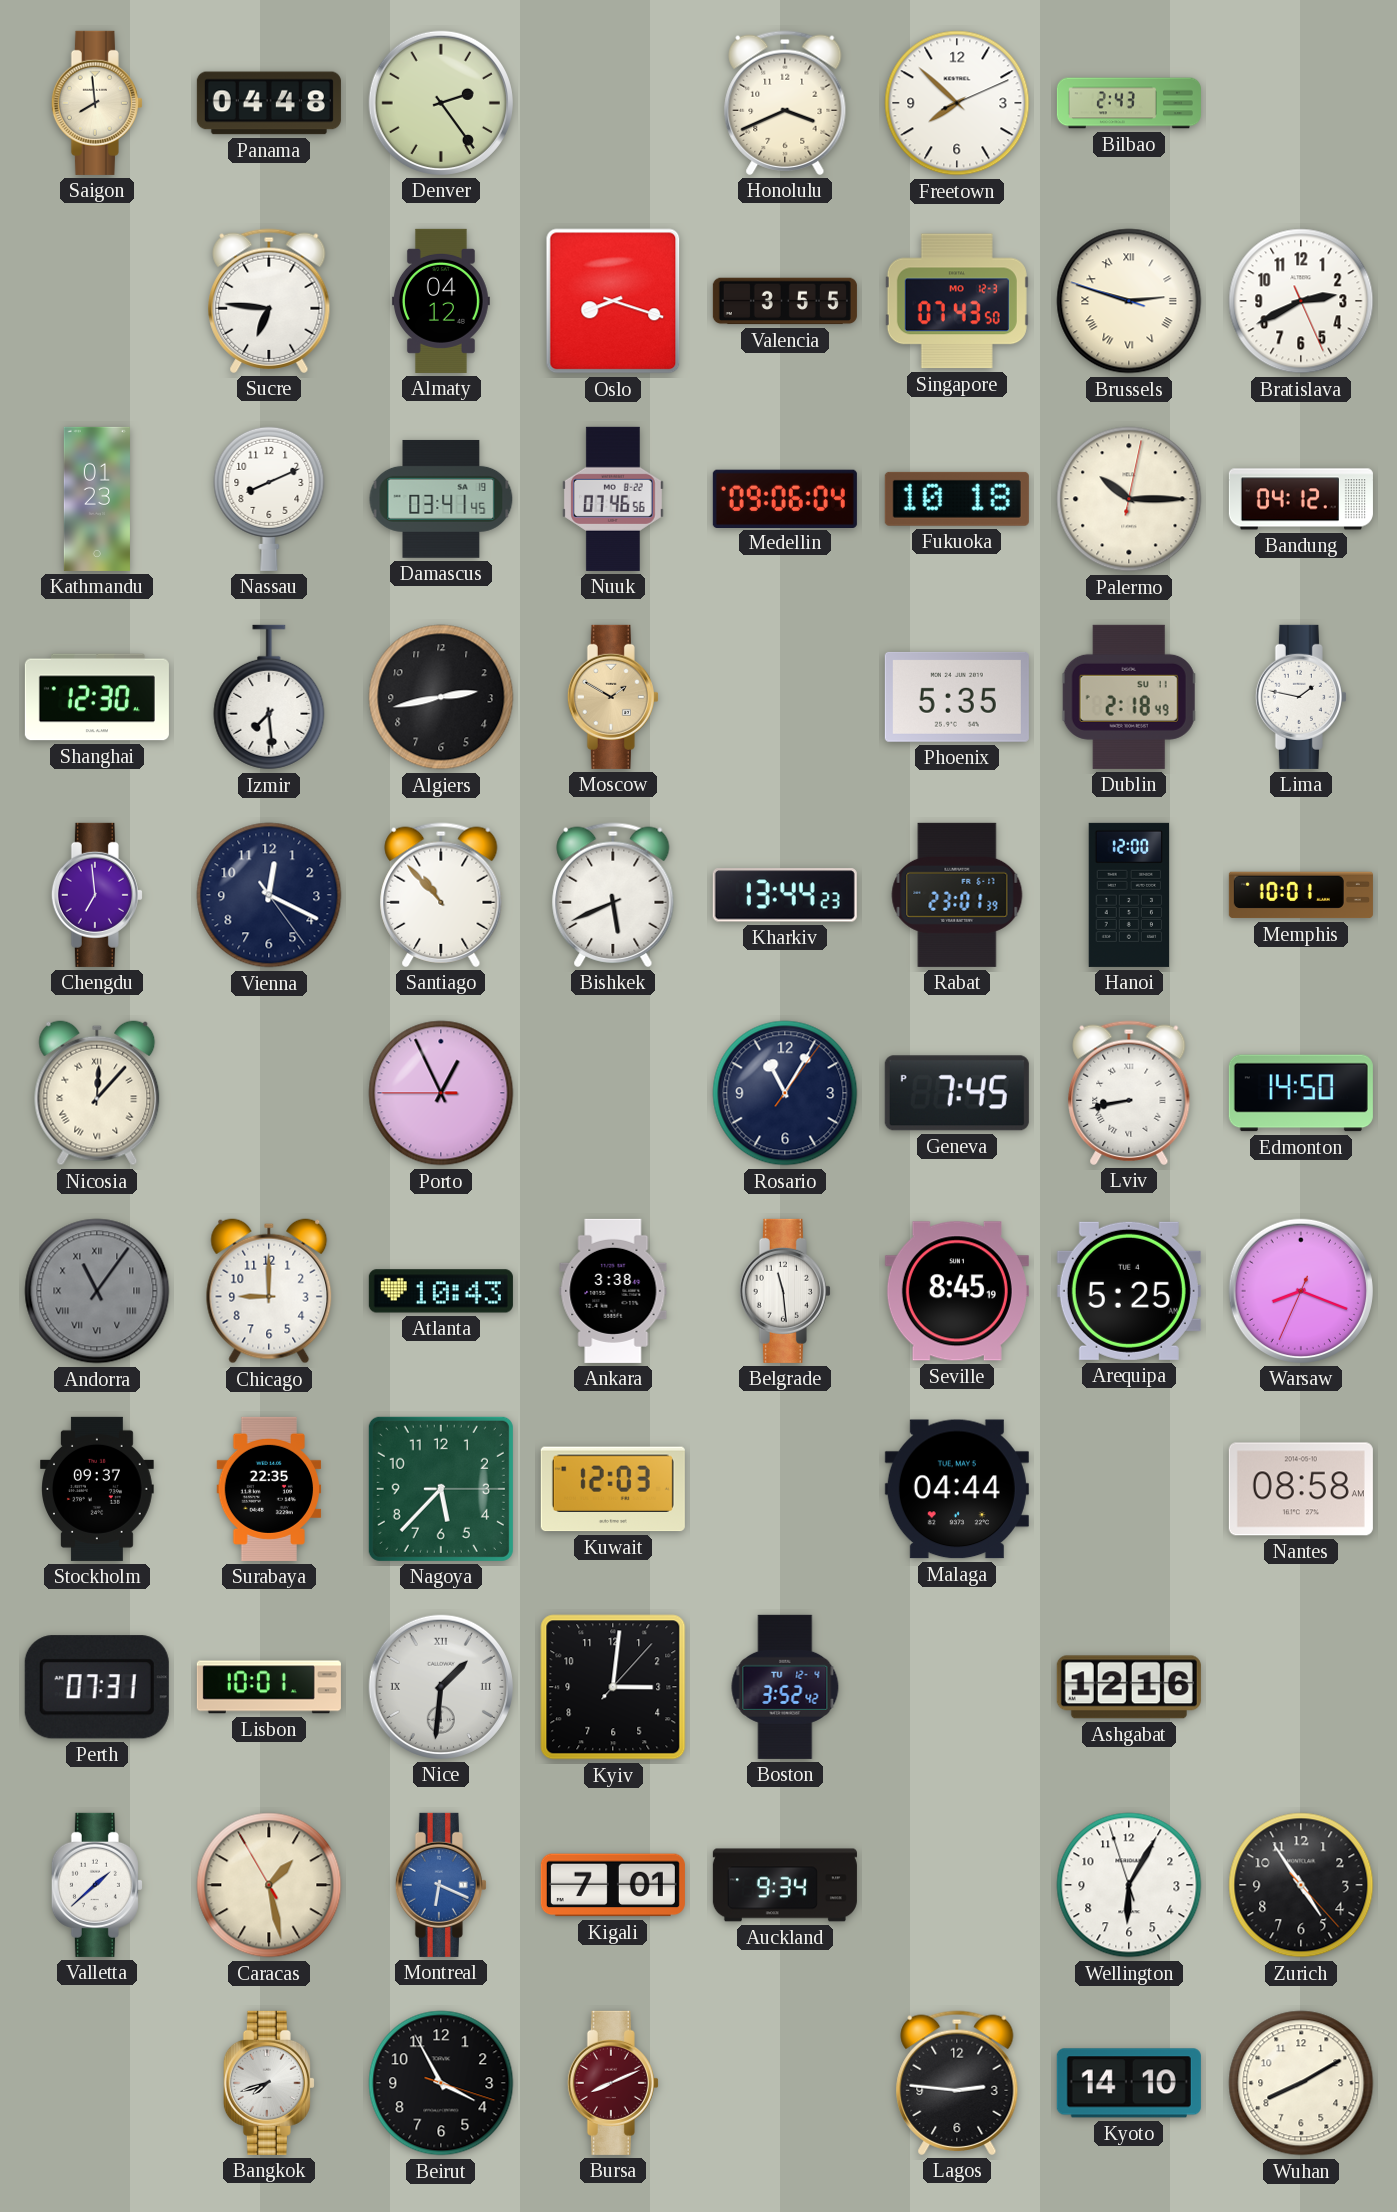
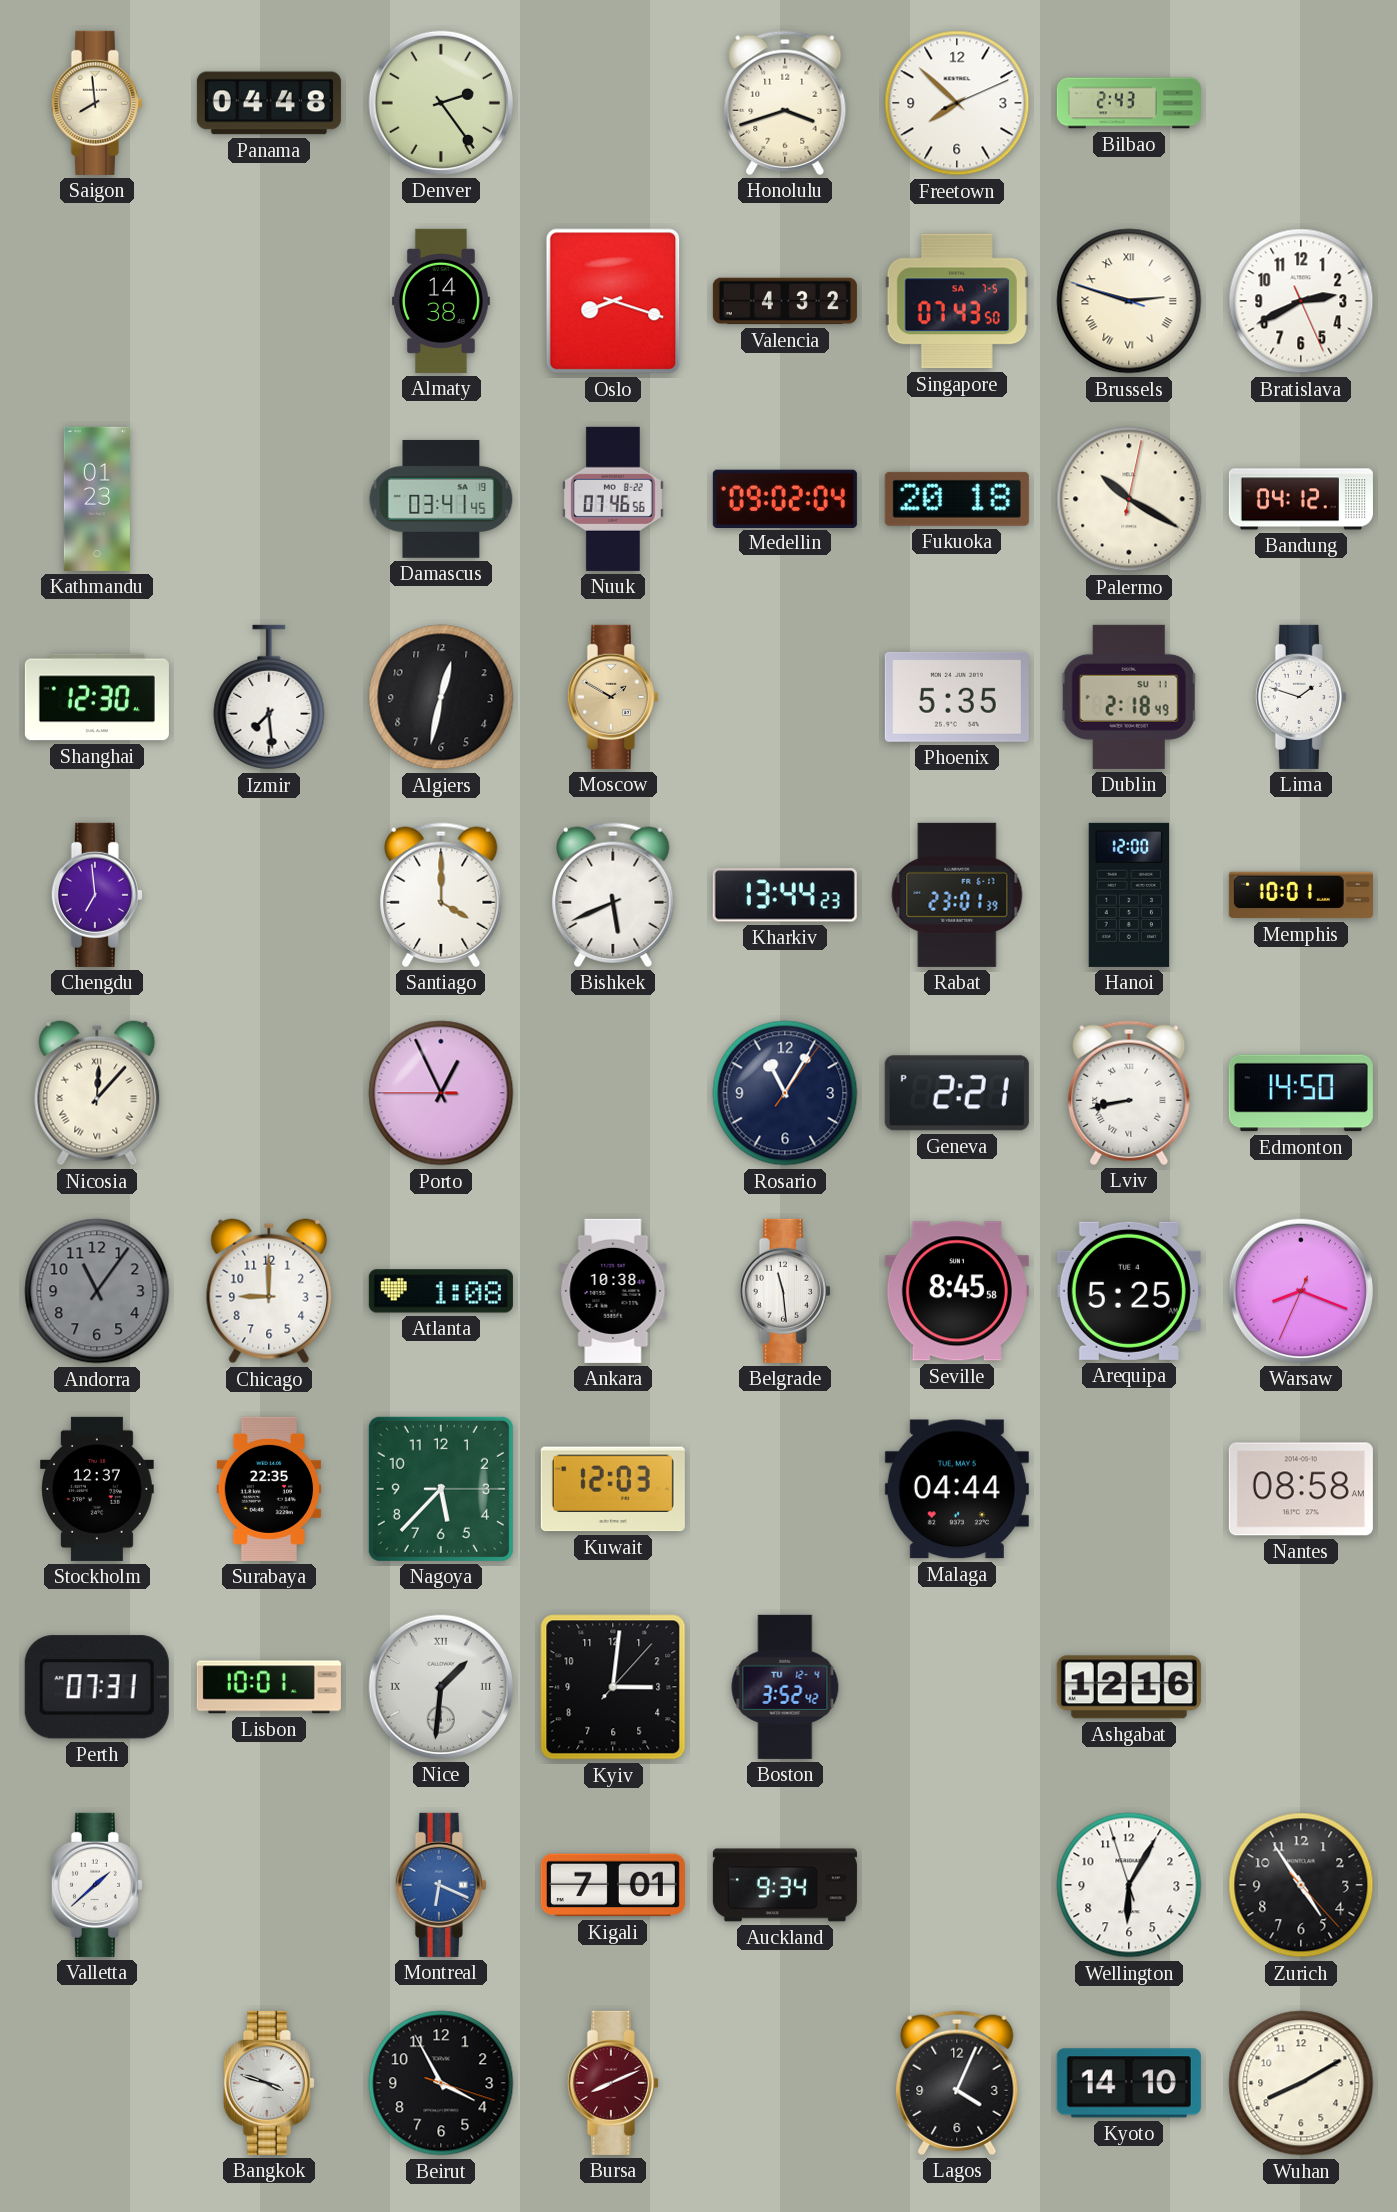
Honolulu: 3:41 -> 3:42 (785, 103)
Sucre: 6:46 -> none (269, 301)
Almaty: 04:12 -> 14:38 (441, 301)
Valencia: 3:55 -> 4:32 (785, 301)
Singapore date: MO 12-3 -> SA 7-5 (957, 301)
Nassau: 8:11 -> none (269, 498)
Medellin: 09:06 -> 09:02 (785, 498)
Fukuoka: 10:18 -> 20:18 (957, 499)
Palermo: 10:15 -> 10:20 (1129, 499)
Algiers: 2:43 -> 12:32 (441, 697)
Lima: 1:47 -> 1:48 (1301, 697)
Vienna: 12:19 -> none (269, 895)
Santiago: 10:53 -> 4:00 (441, 895)
Geneva: 7:45 -> 2:21 (957, 1093)
Andorra numerals: Roman -> Arabic (97, 1291)
Atlanta: 10:43 -> 1:08 (441, 1291)
Ankara: 3:38 -> 10:38 (613, 1291)
Seville: 8:45:19 -> 8:45:58 (957, 1291)
Stockholm: 09:37 -> 12:37 (98, 1489)
Caracas: 1:27 -> none (269, 1885)
Bangkok: 7:42 -> 3:48 (269, 2083)
Lagos: 2:46 -> 4:04 (957, 2083)
